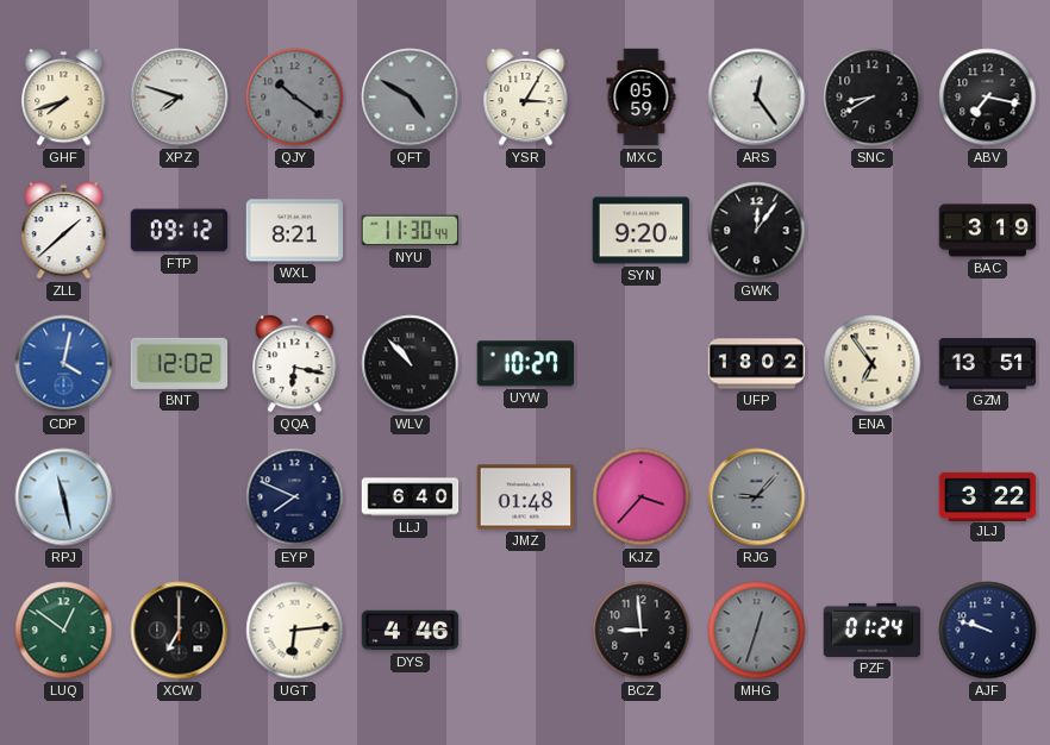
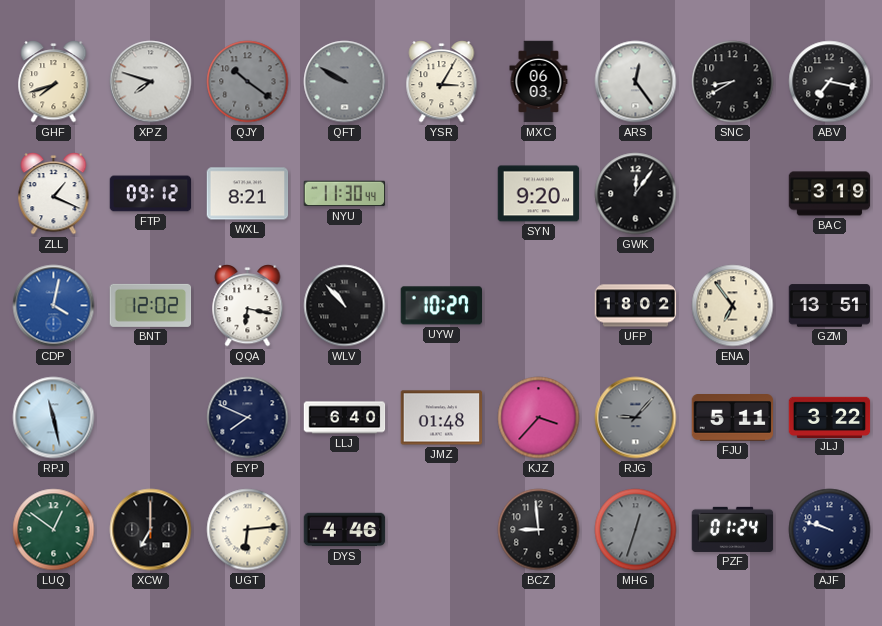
QFT: 4:50 -> 9:50 (345, 82)
MXC: 05:59 -> 06:03 (539, 82)
ZLL: 1:38 -> 1:19 (54, 194)
FJU: none -> 5:11 (733, 418)
